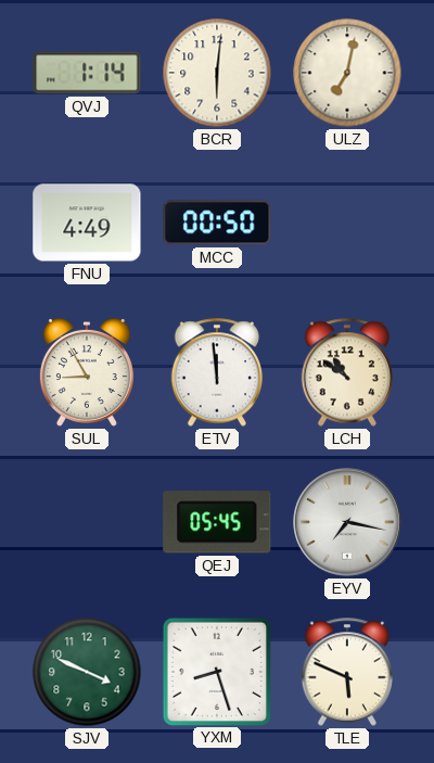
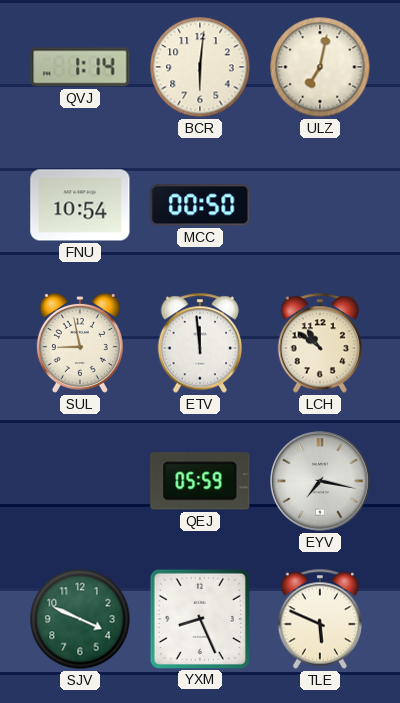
FNU: 4:49 -> 10:54 (80, 205)
SUL: 8:55 -> 8:58 (80, 343)
QEJ: 05:45 -> 05:59 (200, 481)
YXM: 8:27 -> 8:26 (199, 618)
